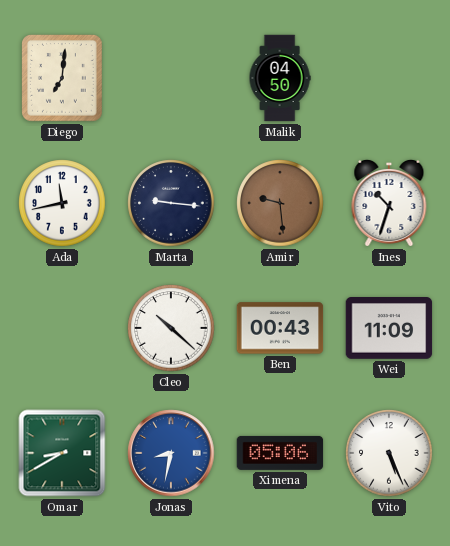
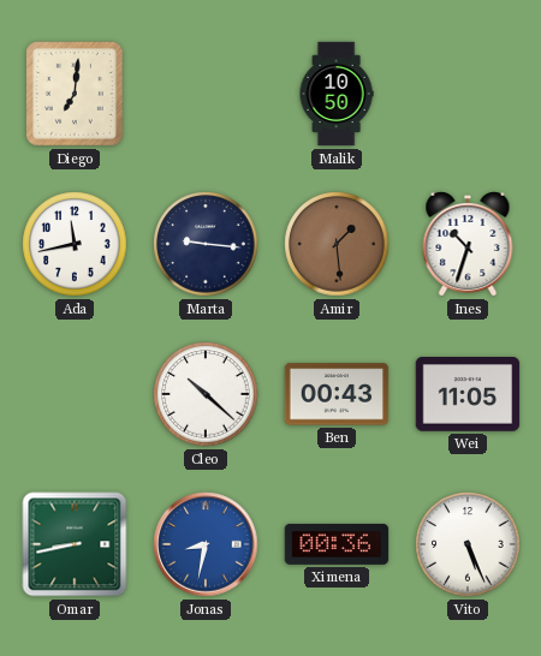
Malik: 04:50 -> 10:50 (337, 94)
Amir: 9:29 -> 1:29 (337, 244)
Wei: 11:09 -> 11:05 (468, 395)
Omar: 8:40 -> 8:43 (75, 544)
Ximena: 05:06 -> 00:36 (337, 544)
